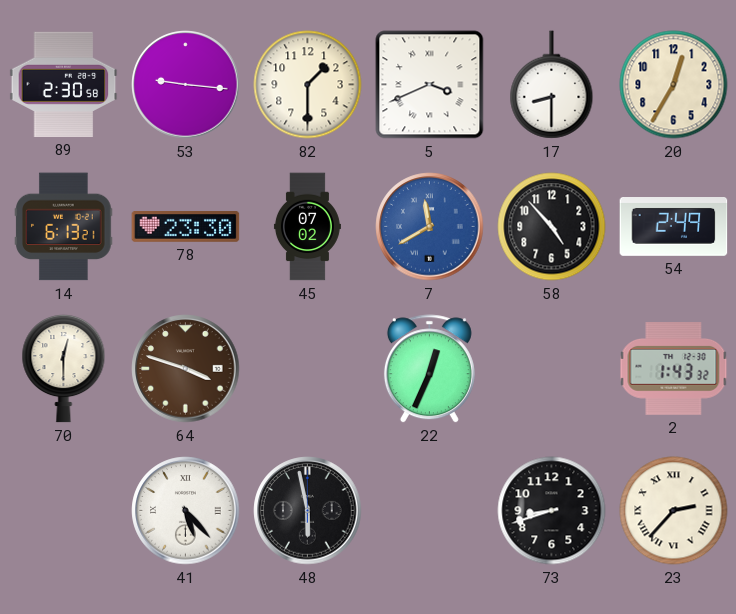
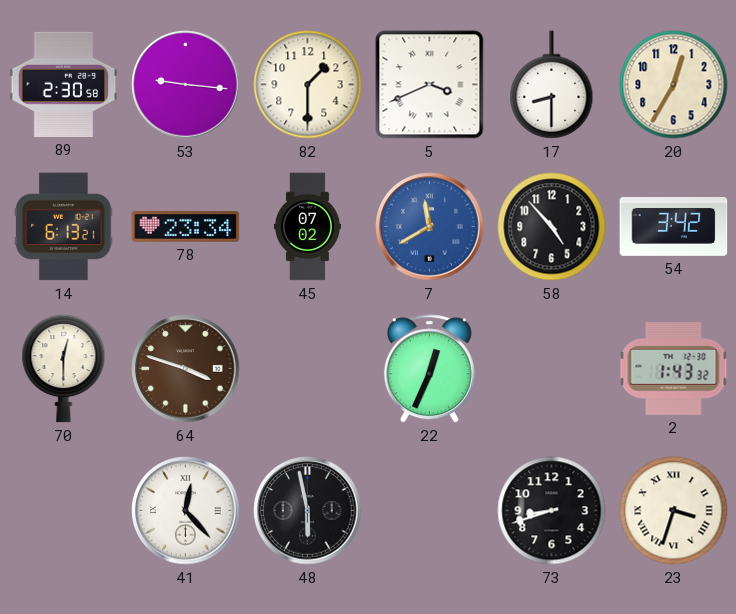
78: 23:30 -> 23:34 (186, 227)
54: 2:49 -> 3:42 (674, 227)
41: 5:23 -> 12:23 (186, 511)
23: 2:37 -> 3:33 (674, 511)
